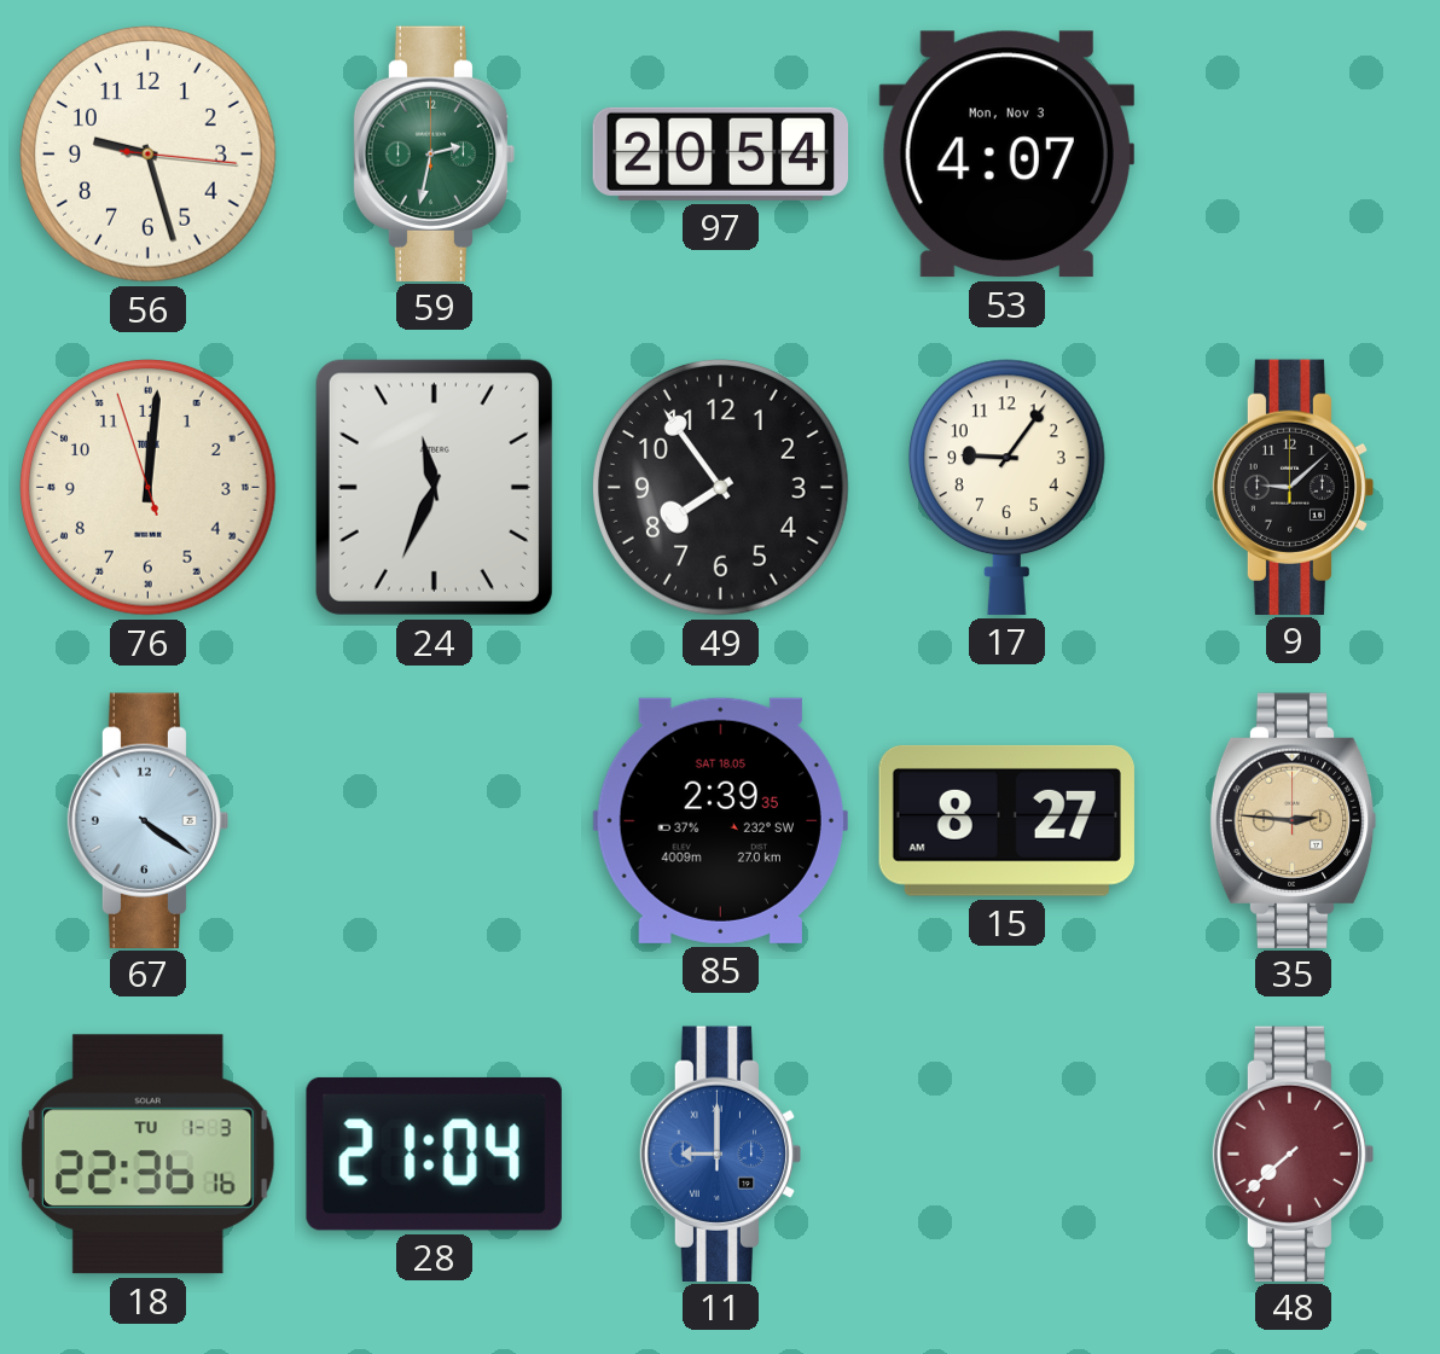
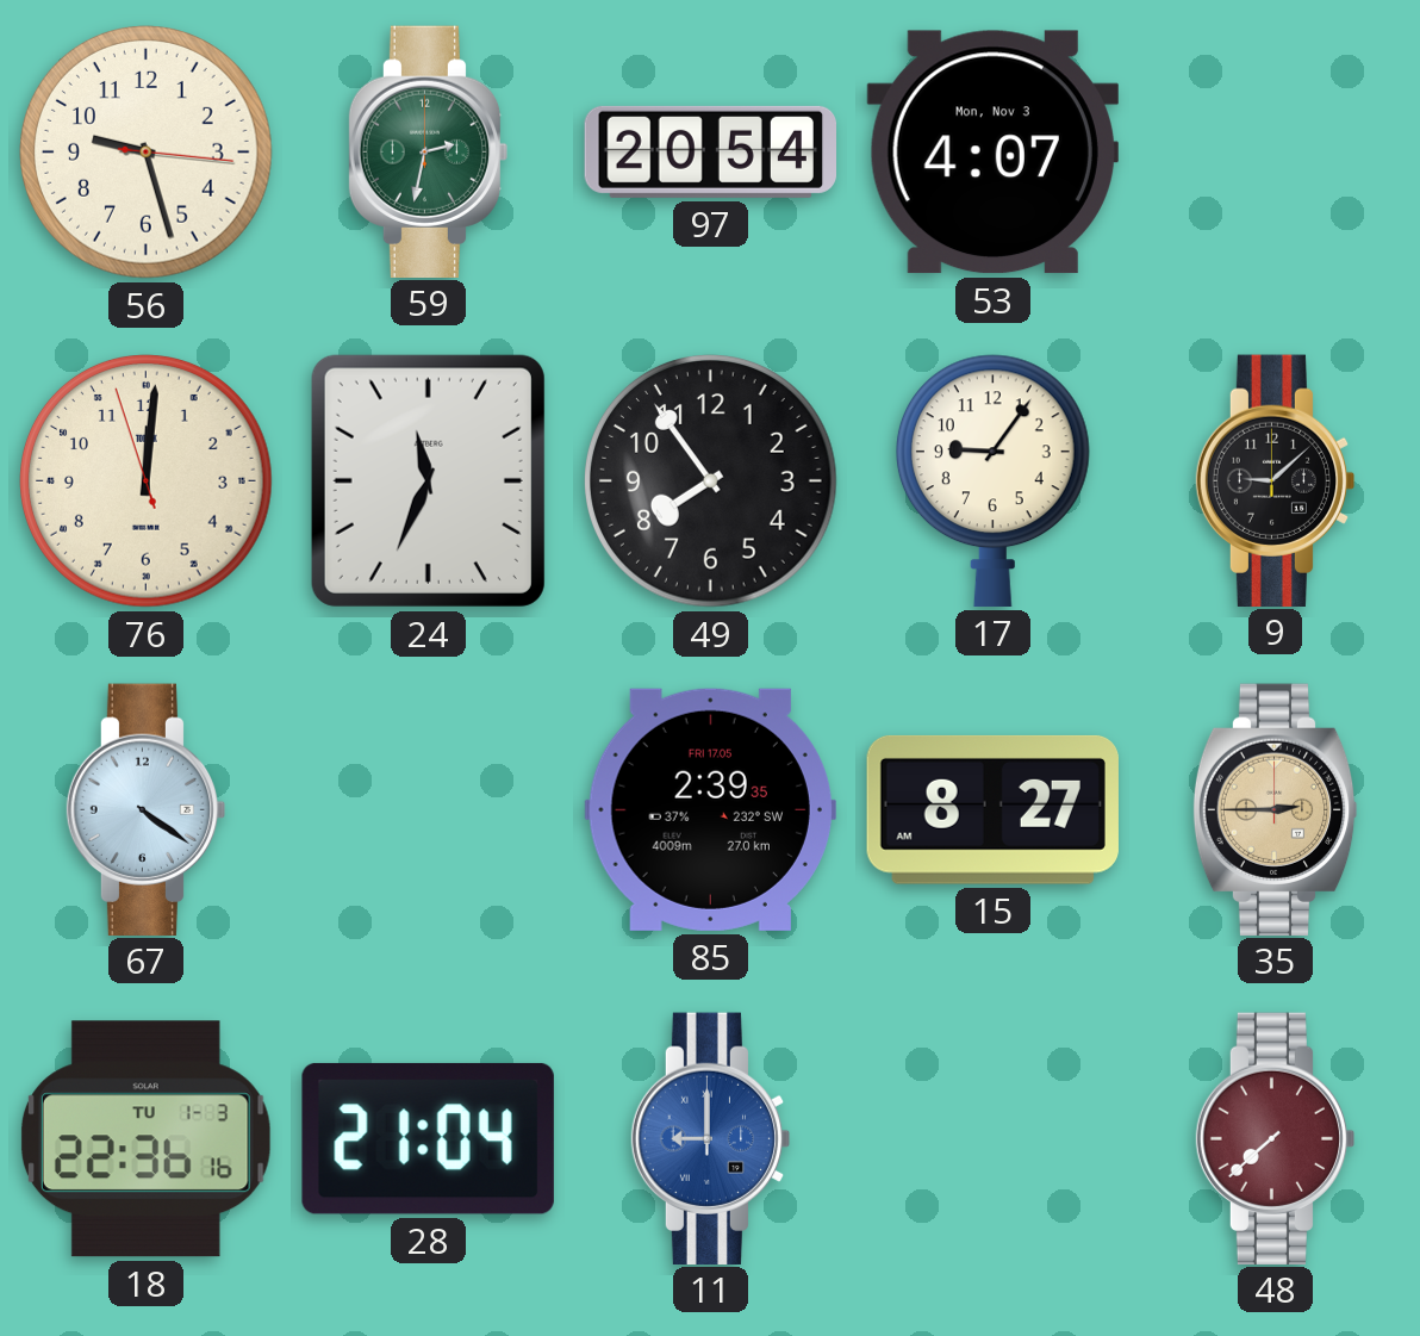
85 date: SAT 18.05 -> FRI 17.05 (710, 809)
35: 2:46 -> 2:45 (1275, 809)
